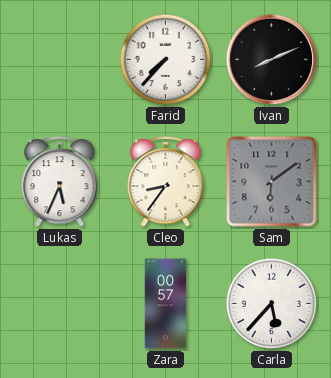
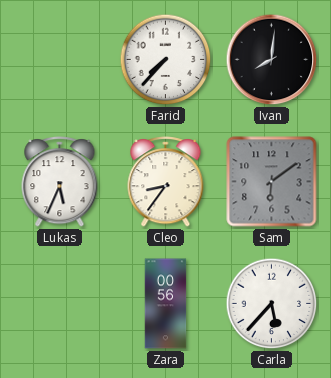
Ivan: 8:11 -> 8:01 (272, 60)
Zara: 00:57 -> 00:56 (166, 304)
